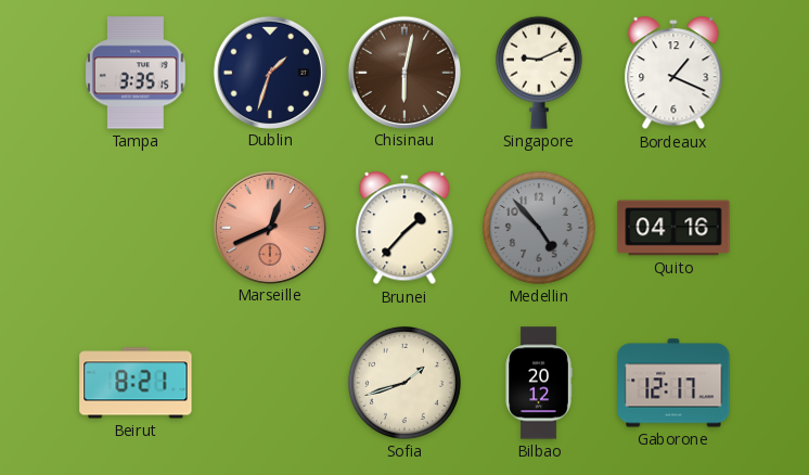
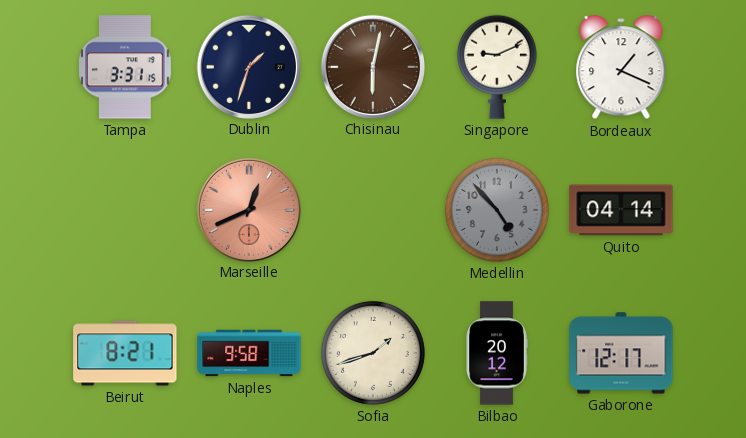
Tampa: 3:35 -> 3:31 (126, 67)
Brunei: 1:37 -> none (404, 229)
Quito: 04:16 -> 04:14 (621, 210)
Naples: none -> 9:58 (249, 353)
